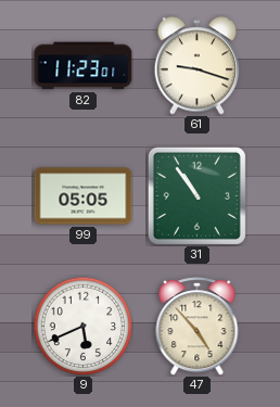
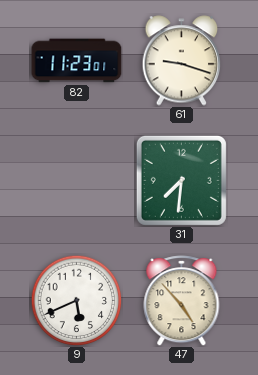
99: 05:05 -> none (84, 196)
31: 10:54 -> 7:31 (181, 180)
